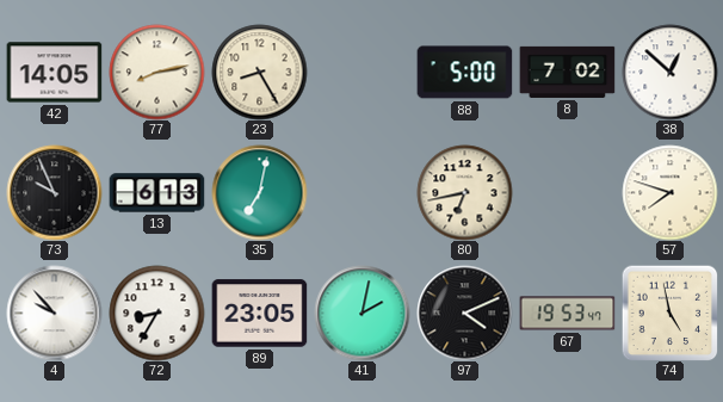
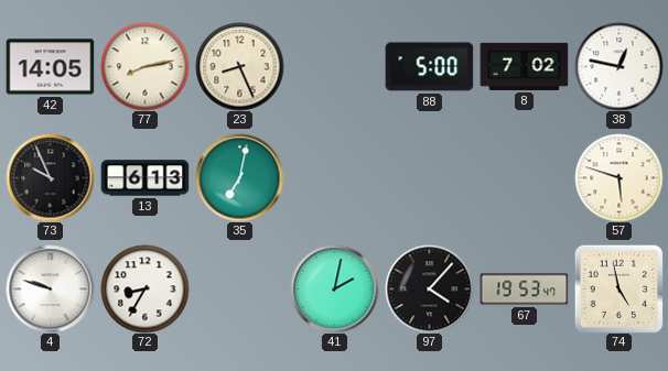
23: 8:25 -> 8:26 (239, 66)
38: 12:52 -> 12:47 (618, 66)
80: 6:43 -> none (464, 192)
57: 7:48 -> 5:48 (618, 177)
4: 9:53 -> 9:48 (50, 288)
89: 23:05 -> none (259, 314)
97: 4:11 -> 4:07 (429, 288)
